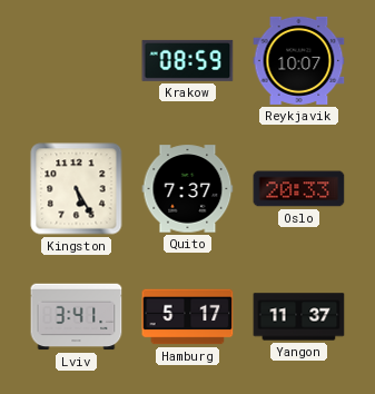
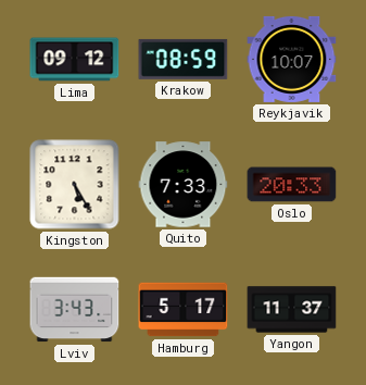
Lima: none -> 09:12 (75, 60)
Quito: 7:37 -> 7:33 (184, 185)
Lviv: 3:41 -> 3:43 (75, 310)
